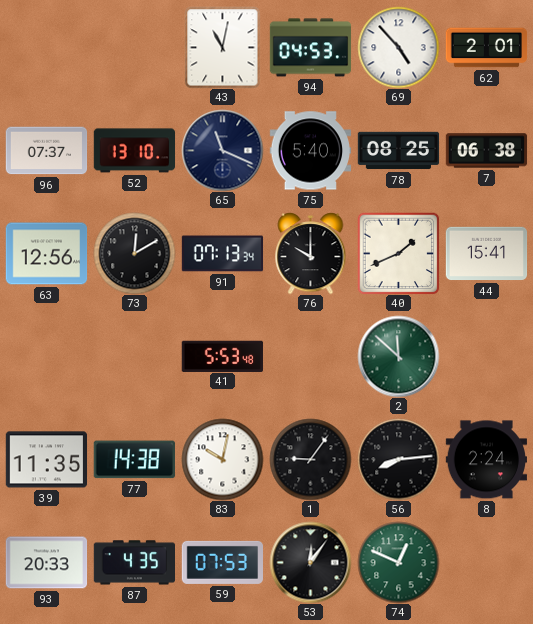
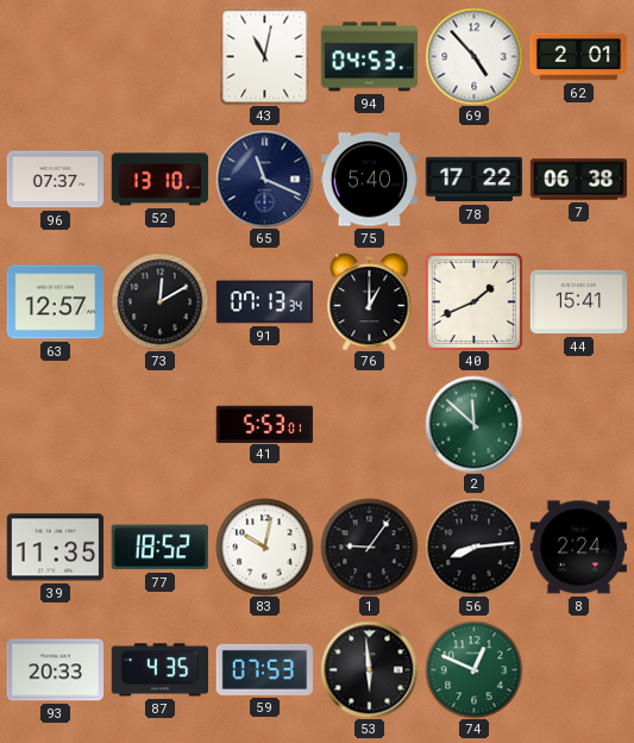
78: 08:25 -> 17:22 (473, 180)
63: 12:56 -> 12:57 (55, 302)
76: 10:00 -> 1:00 (370, 301)
41: 5:53:48 -> 5:53:01 (264, 424)
77: 14:38 -> 18:52 (159, 548)
53: 12:06 -> 5:59 (369, 669)
